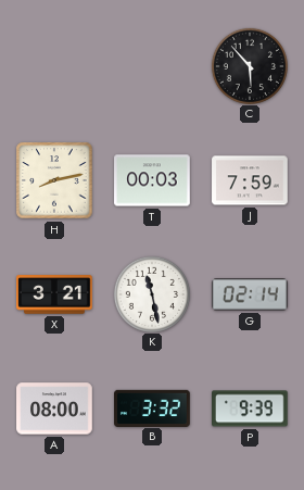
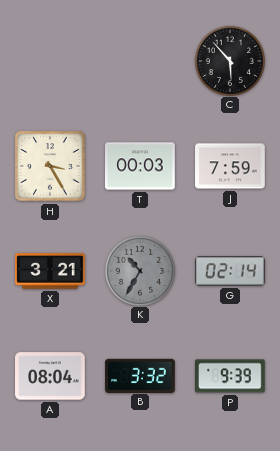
H: 8:13 -> 3:25 (50, 166)
K: 11:28 -> 10:35 (139, 270)
K dial: white -> grey (139, 270)
A: 08:00 -> 08:04 (50, 376)
